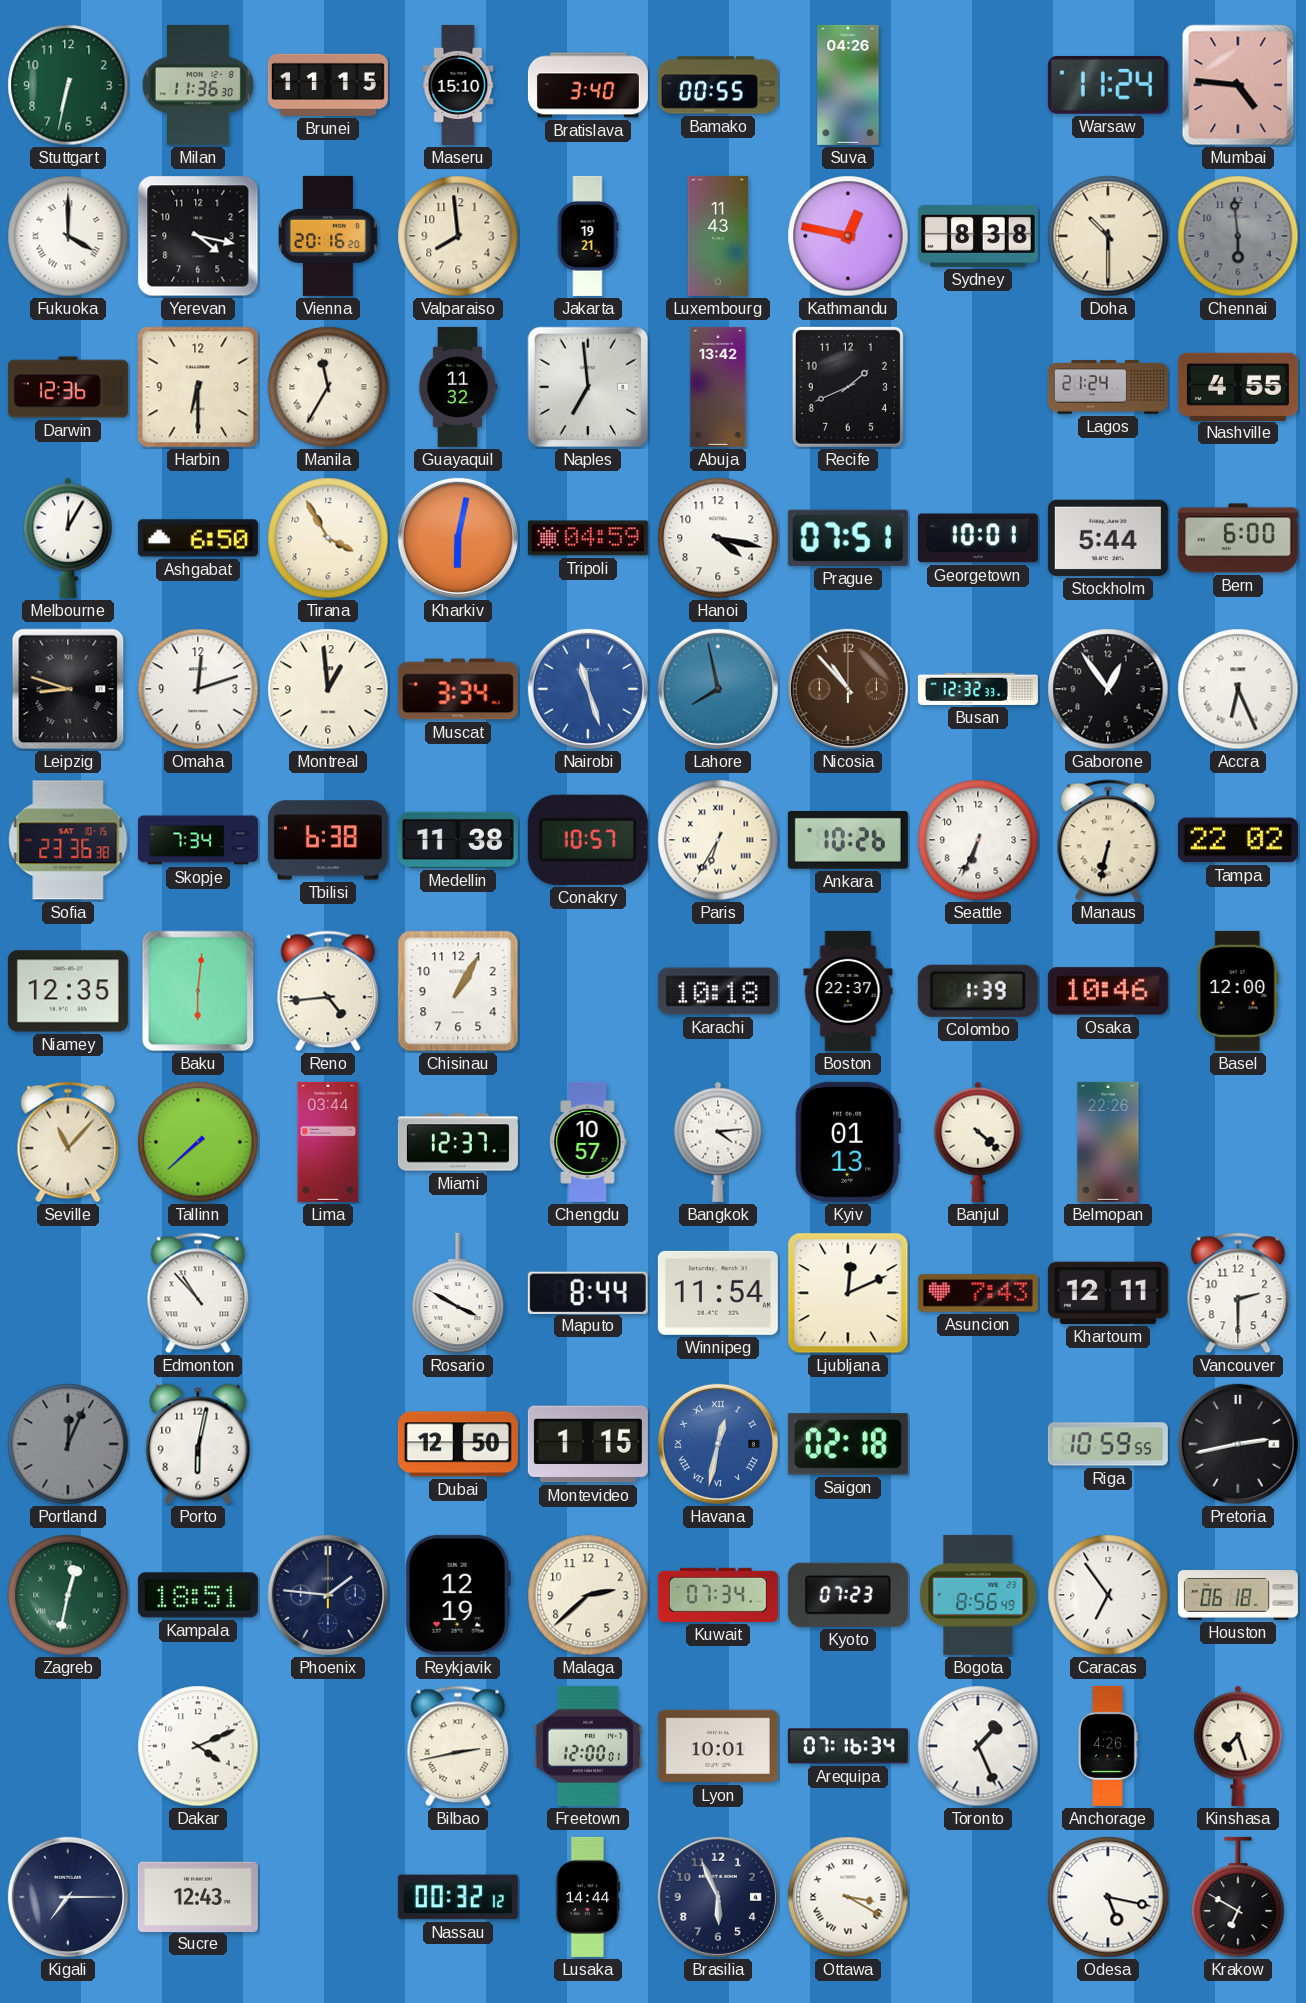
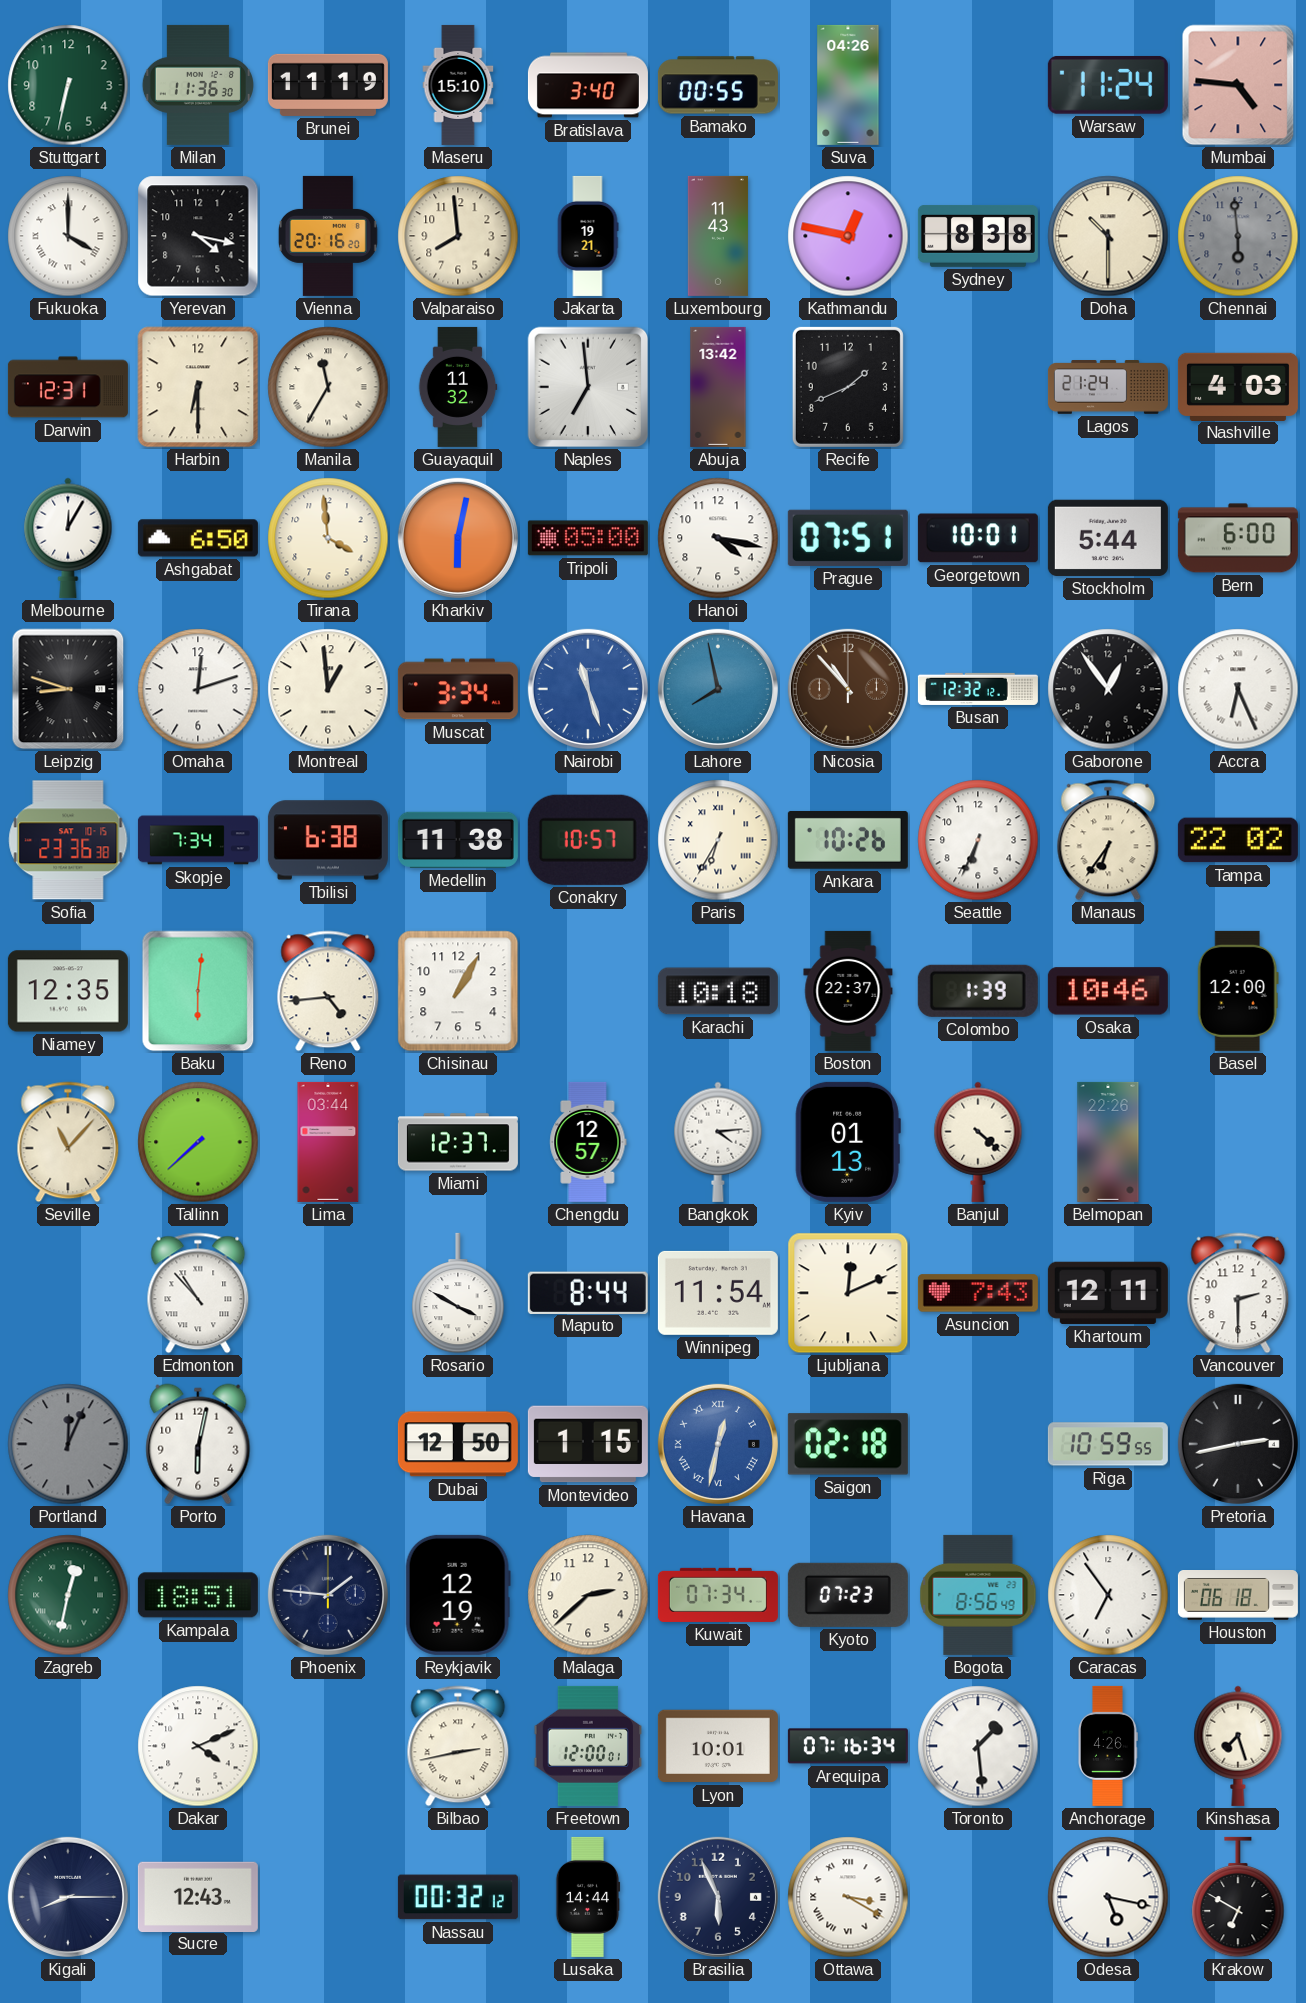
Brunei: 11:15 -> 11:19 (328, 85)
Darwin: 12:36 -> 12:31 (68, 387)
Nashville: 4:55 -> 4:03 (1238, 386)
Tirana: 3:55 -> 3:59 (328, 538)
Tripoli: 04:59 -> 05:00 (588, 538)
Busan: 12:32:33 -> 12:32:12 (978, 689)
Manaus: 6:32 -> 6:36 (1108, 840)
Chengdu: 10:57 -> 12:57 (588, 1142)
Toronto: 1:26 -> 1:29 (978, 1746)
Kigali: 7:15 -> 8:15 (68, 1897)
